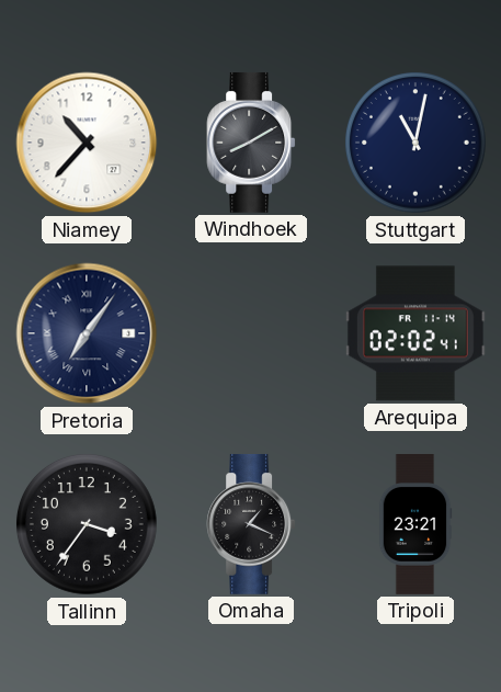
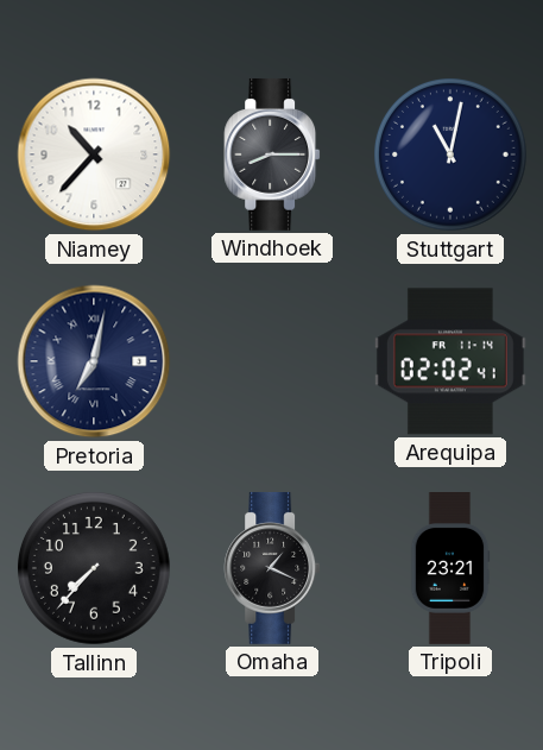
Windhoek: 8:10 -> 8:15 (272, 155)
Pretoria: 7:06 -> 7:02 (94, 361)
Tallinn: 3:36 -> 7:37 (94, 568)
